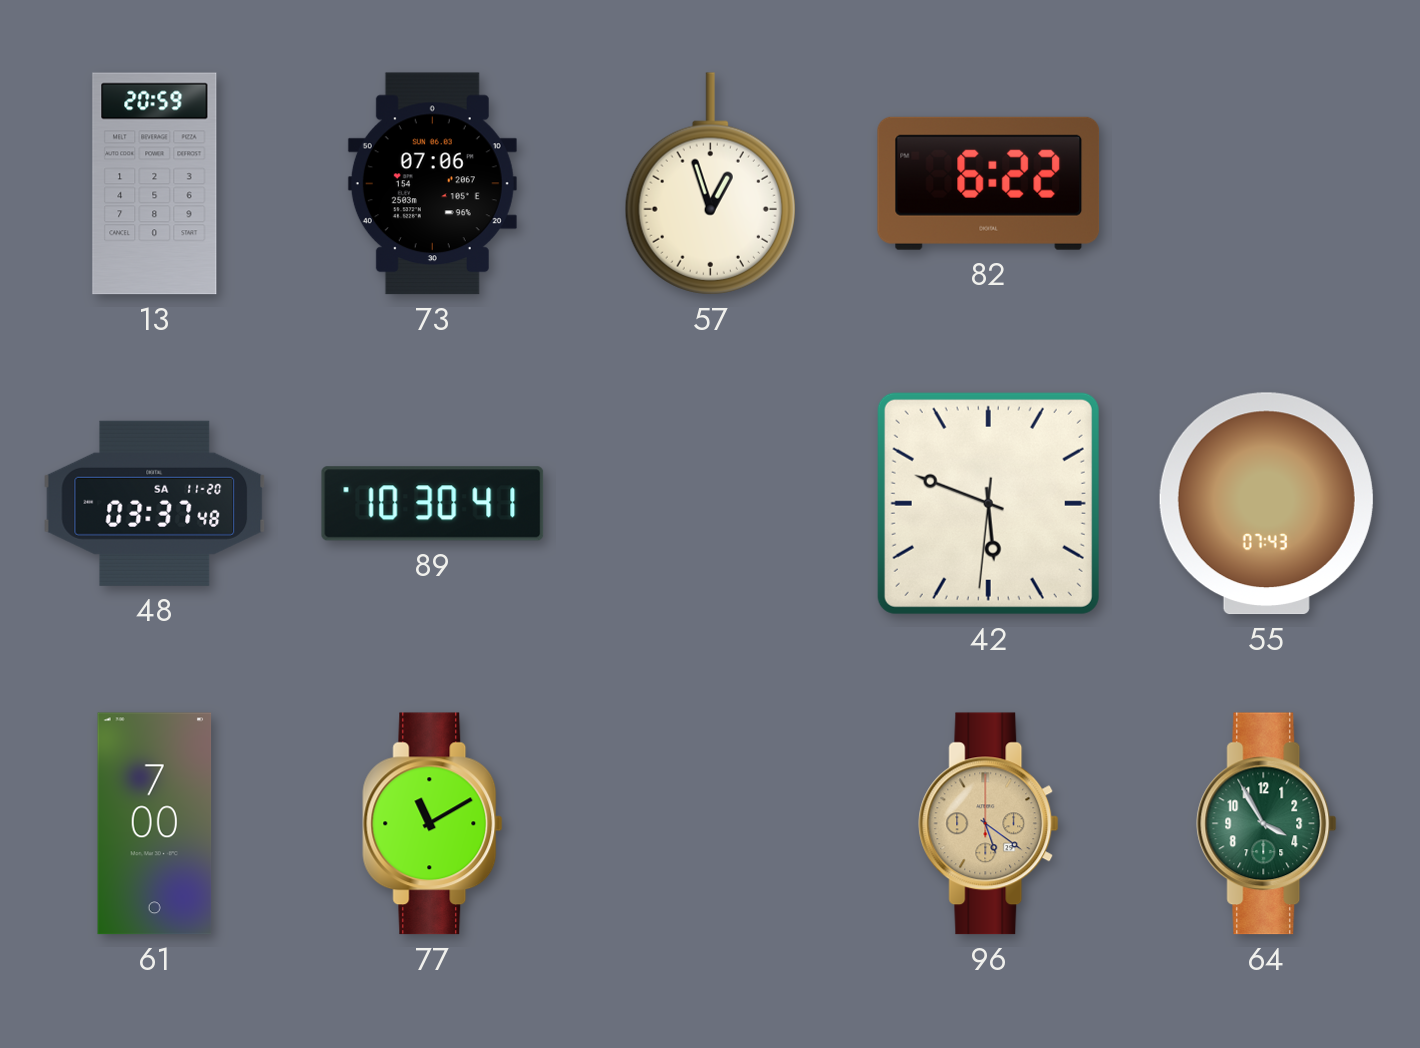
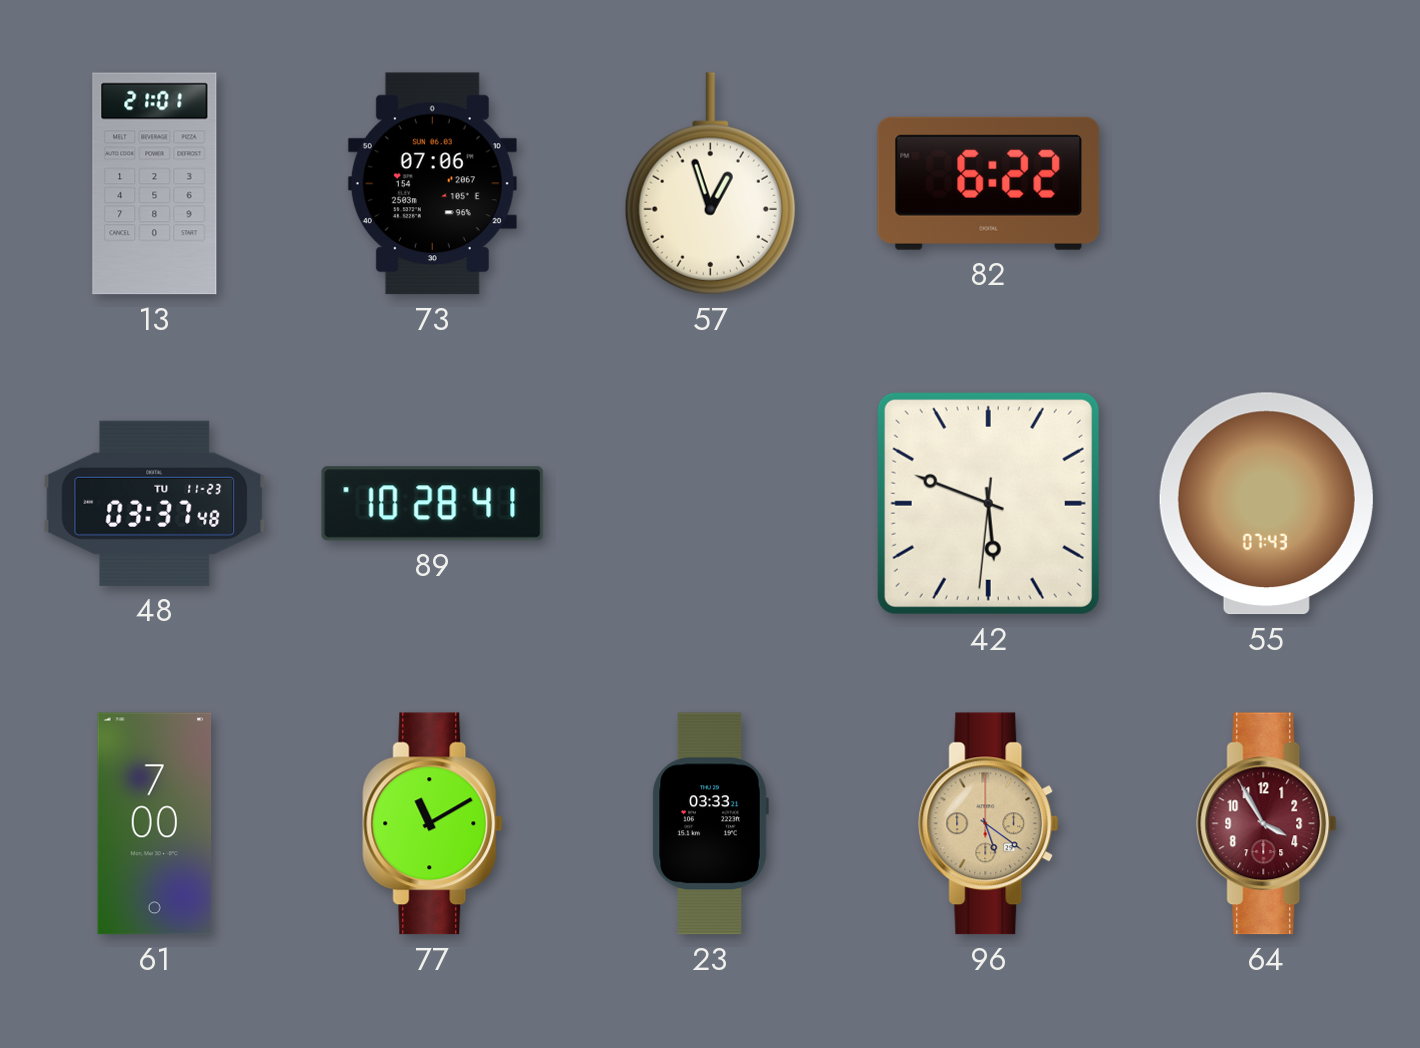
13: 20:59 -> 21:01 (155, 184)
48 date: SA 11-20 -> TU 11-23 (155, 503)
89: 10:30 -> 10:28 (433, 504)
23: none -> 03:33 (710, 824)
64 dial: green -> burgundy (1267, 824)
